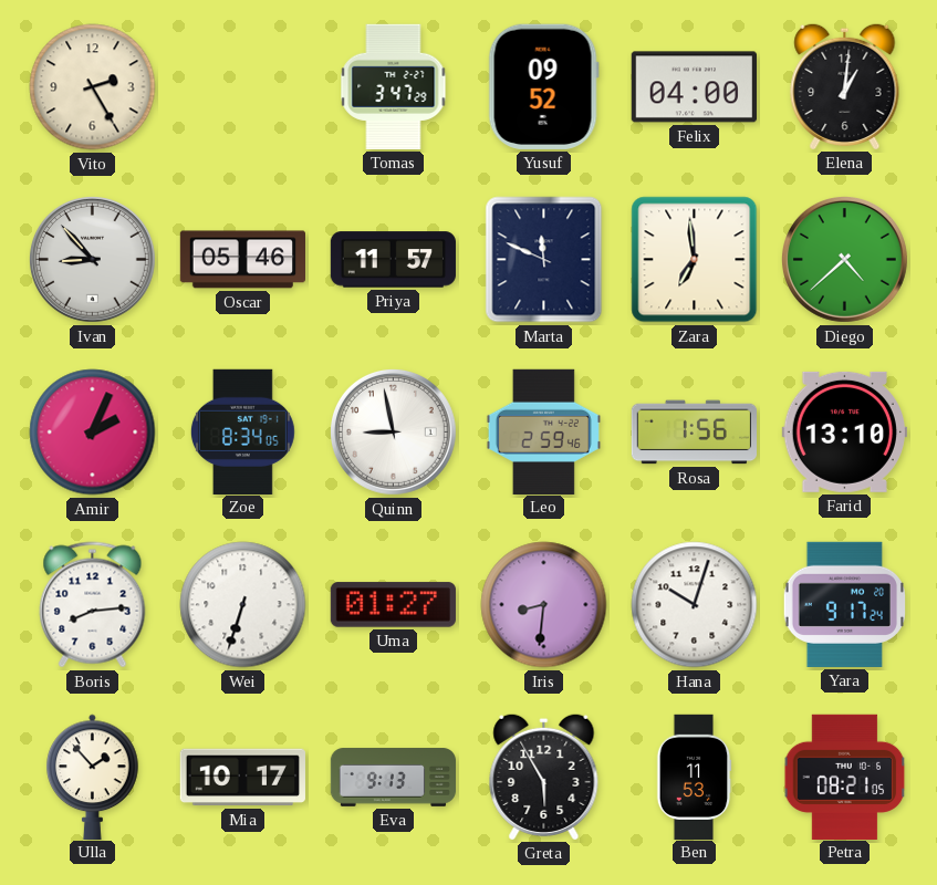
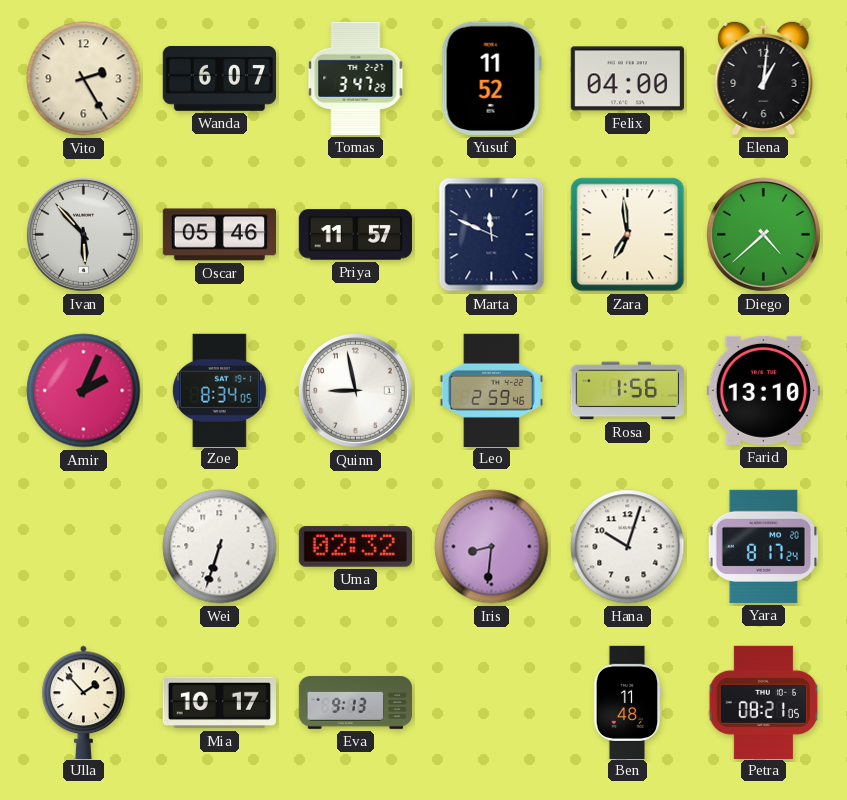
Wanda: none -> 6:07 (219, 79)
Yusuf: 09:52 -> 11:52 (491, 78)
Ivan: 8:53 -> 5:53 (83, 234)
Boris: 8:14 -> none (93, 605)
Uma: 01:27 -> 02:32 (355, 547)
Yara: 9:17 -> 8:17 (763, 546)
Greta: 5:55 -> none (544, 777)
Ben: 11:53 -> 11:48 (627, 702)
